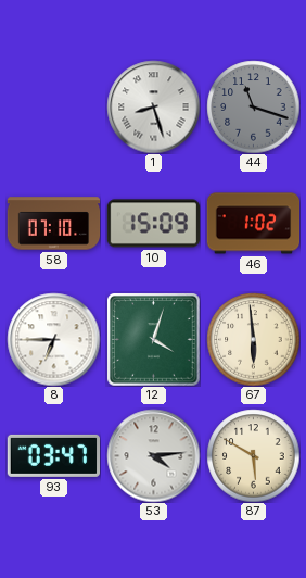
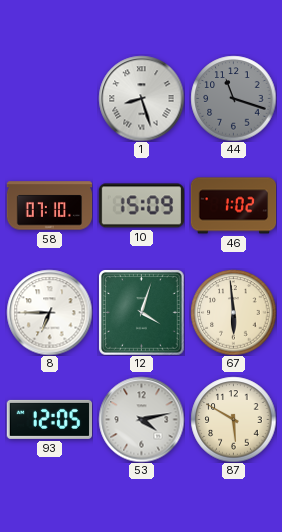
93: 03:47 -> 12:05 (49, 419)
53: 4:14 -> 4:13 (141, 419)
